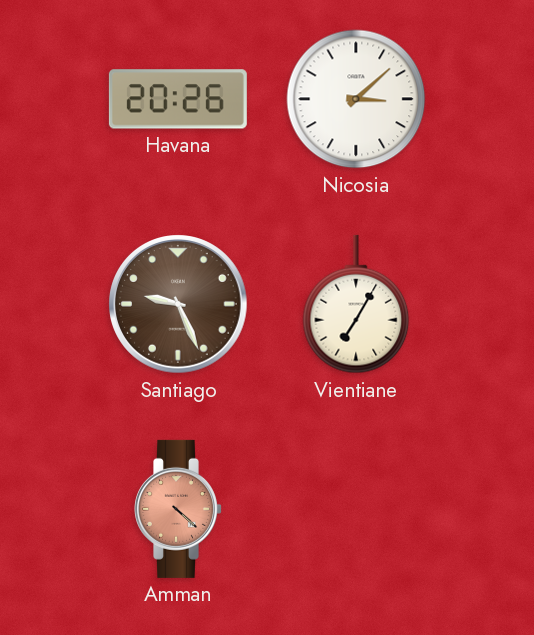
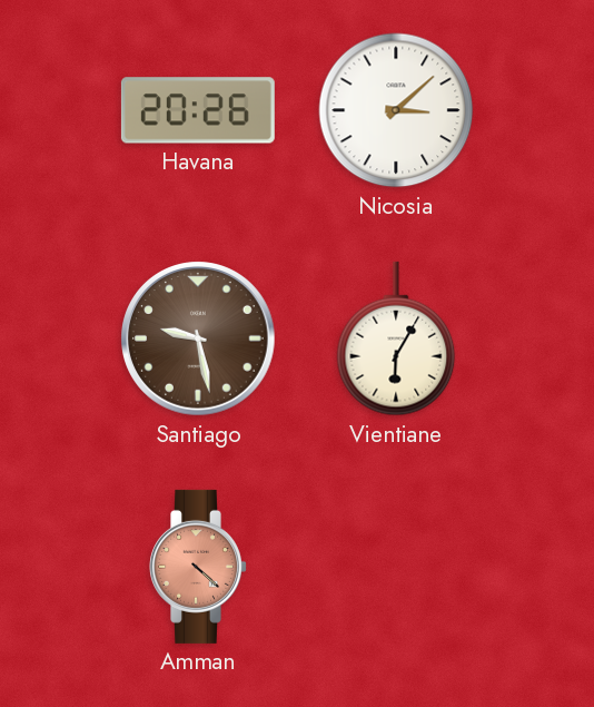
Santiago: 9:26 -> 9:28 (198, 338)
Vientiane: 7:05 -> 6:05 (396, 338)
